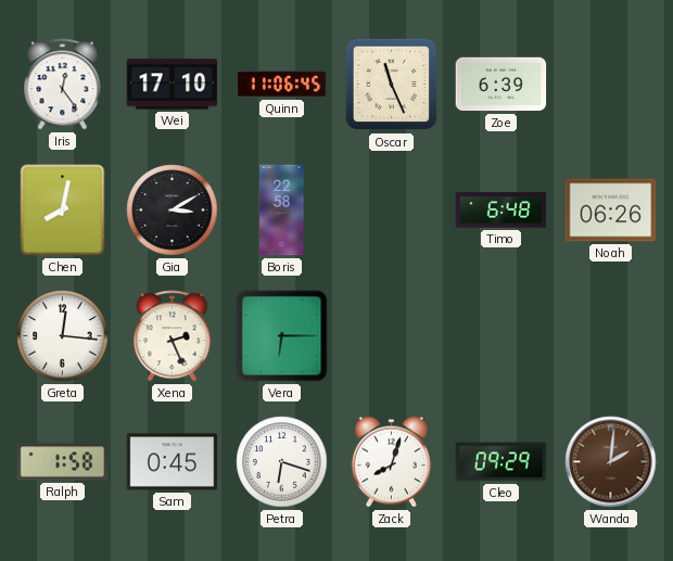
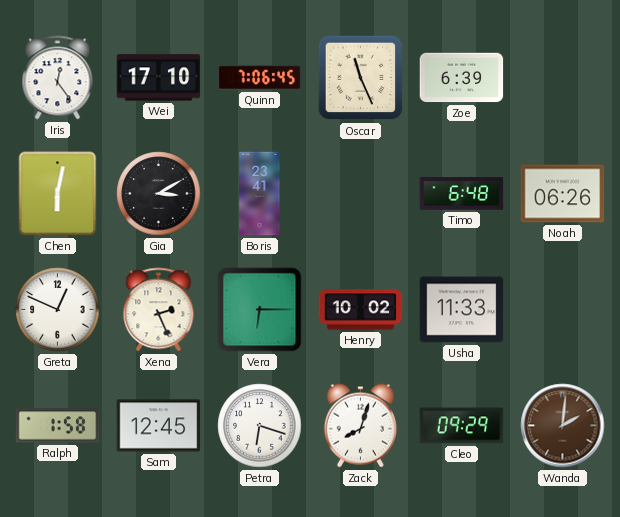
Quinn: 11:06 -> 7:06 (260, 77)
Chen: 8:02 -> 6:02 (58, 194)
Boris: 22:58 -> 23:41 (260, 194)
Greta: 12:16 -> 12:49 (58, 310)
Henry: none -> 10:02 (361, 310)
Usha: none -> 11:33 (462, 310)
Sam: 0:45 -> 12:45 (159, 426)
